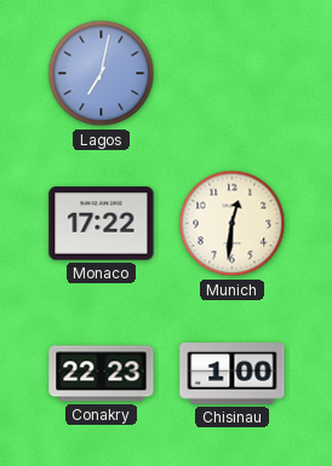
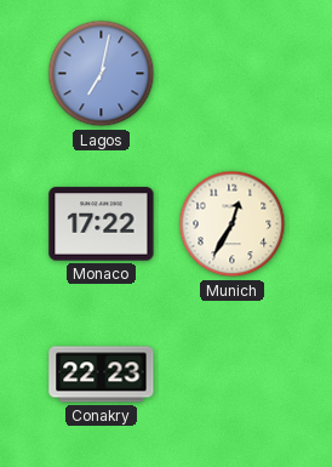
Munich: 12:31 -> 12:35 (233, 224)
Chisinau: 1:00 -> none (233, 374)
